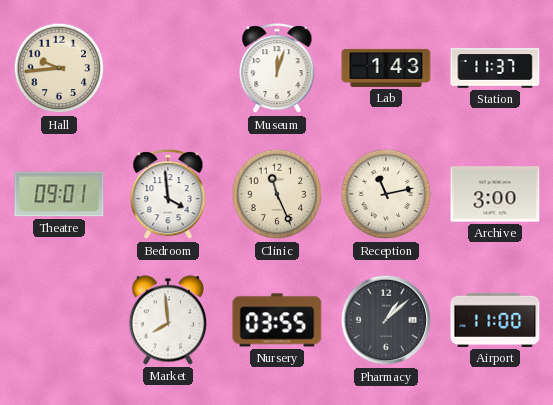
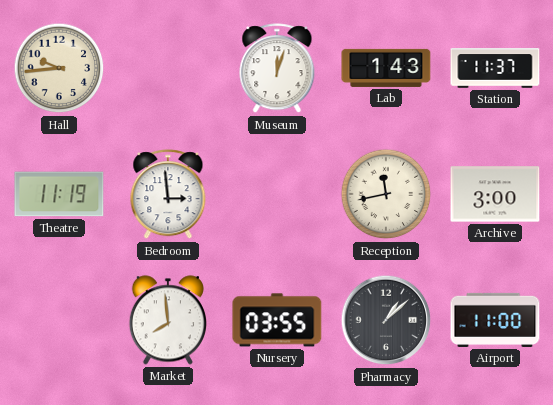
Theatre: 09:01 -> 11:19 (59, 194)
Bedroom: 3:59 -> 2:59 (168, 195)
Clinic: 11:26 -> none (277, 194)
Reception: 11:13 -> 11:43 (386, 194)
